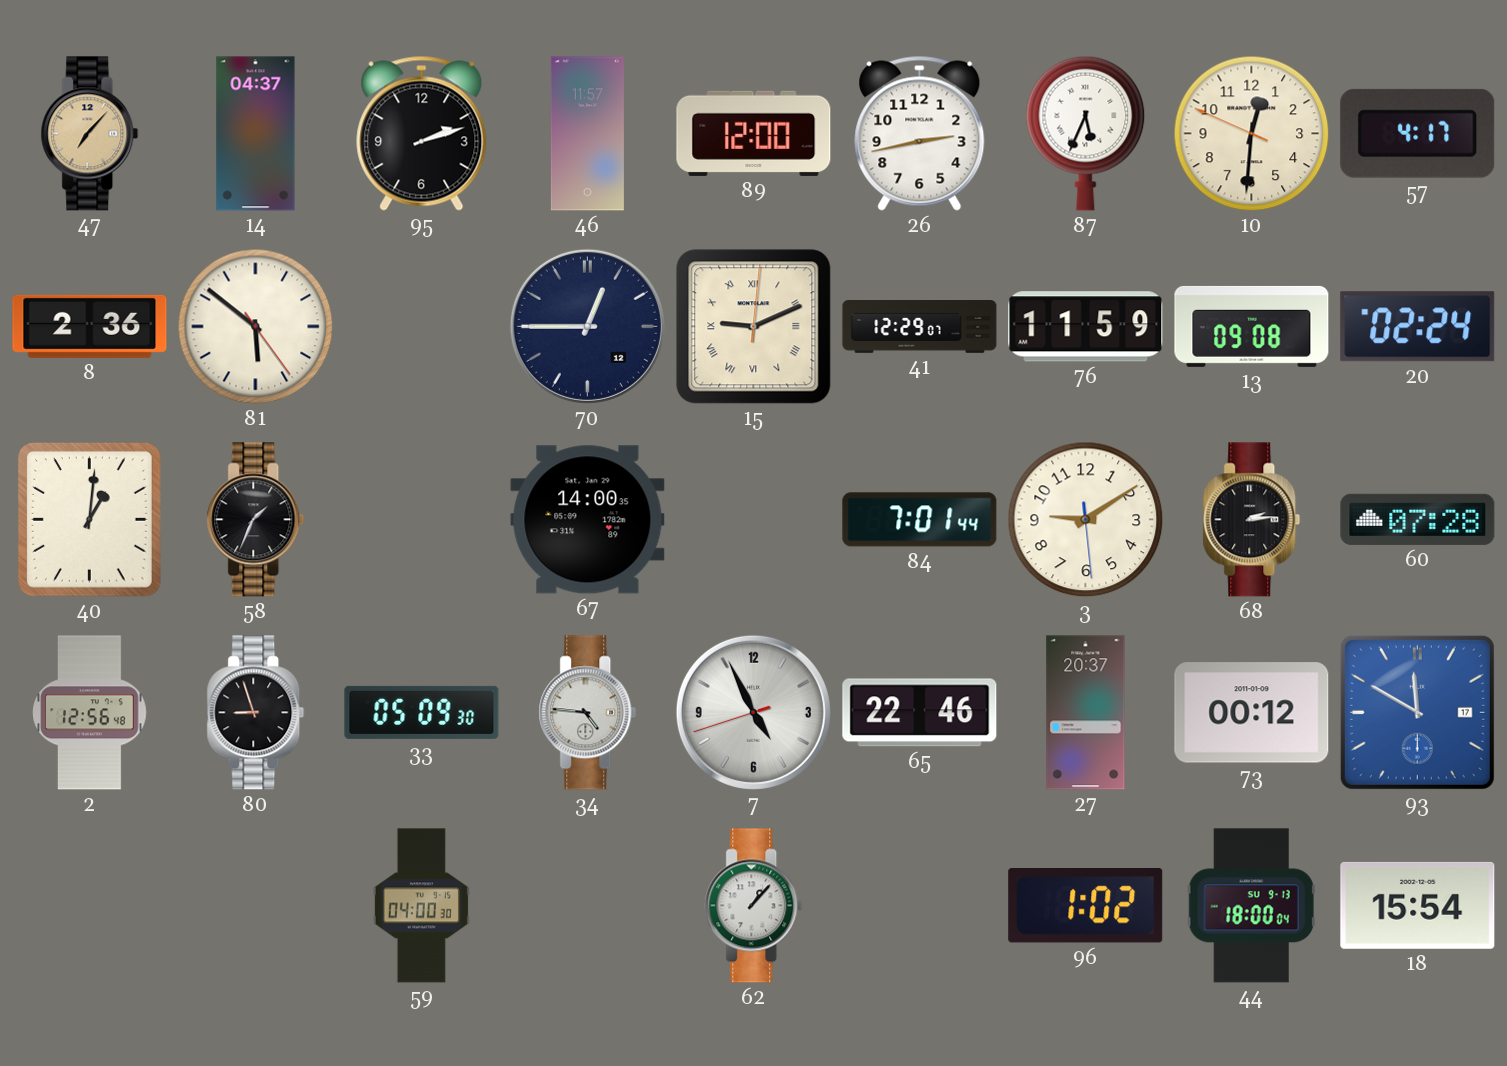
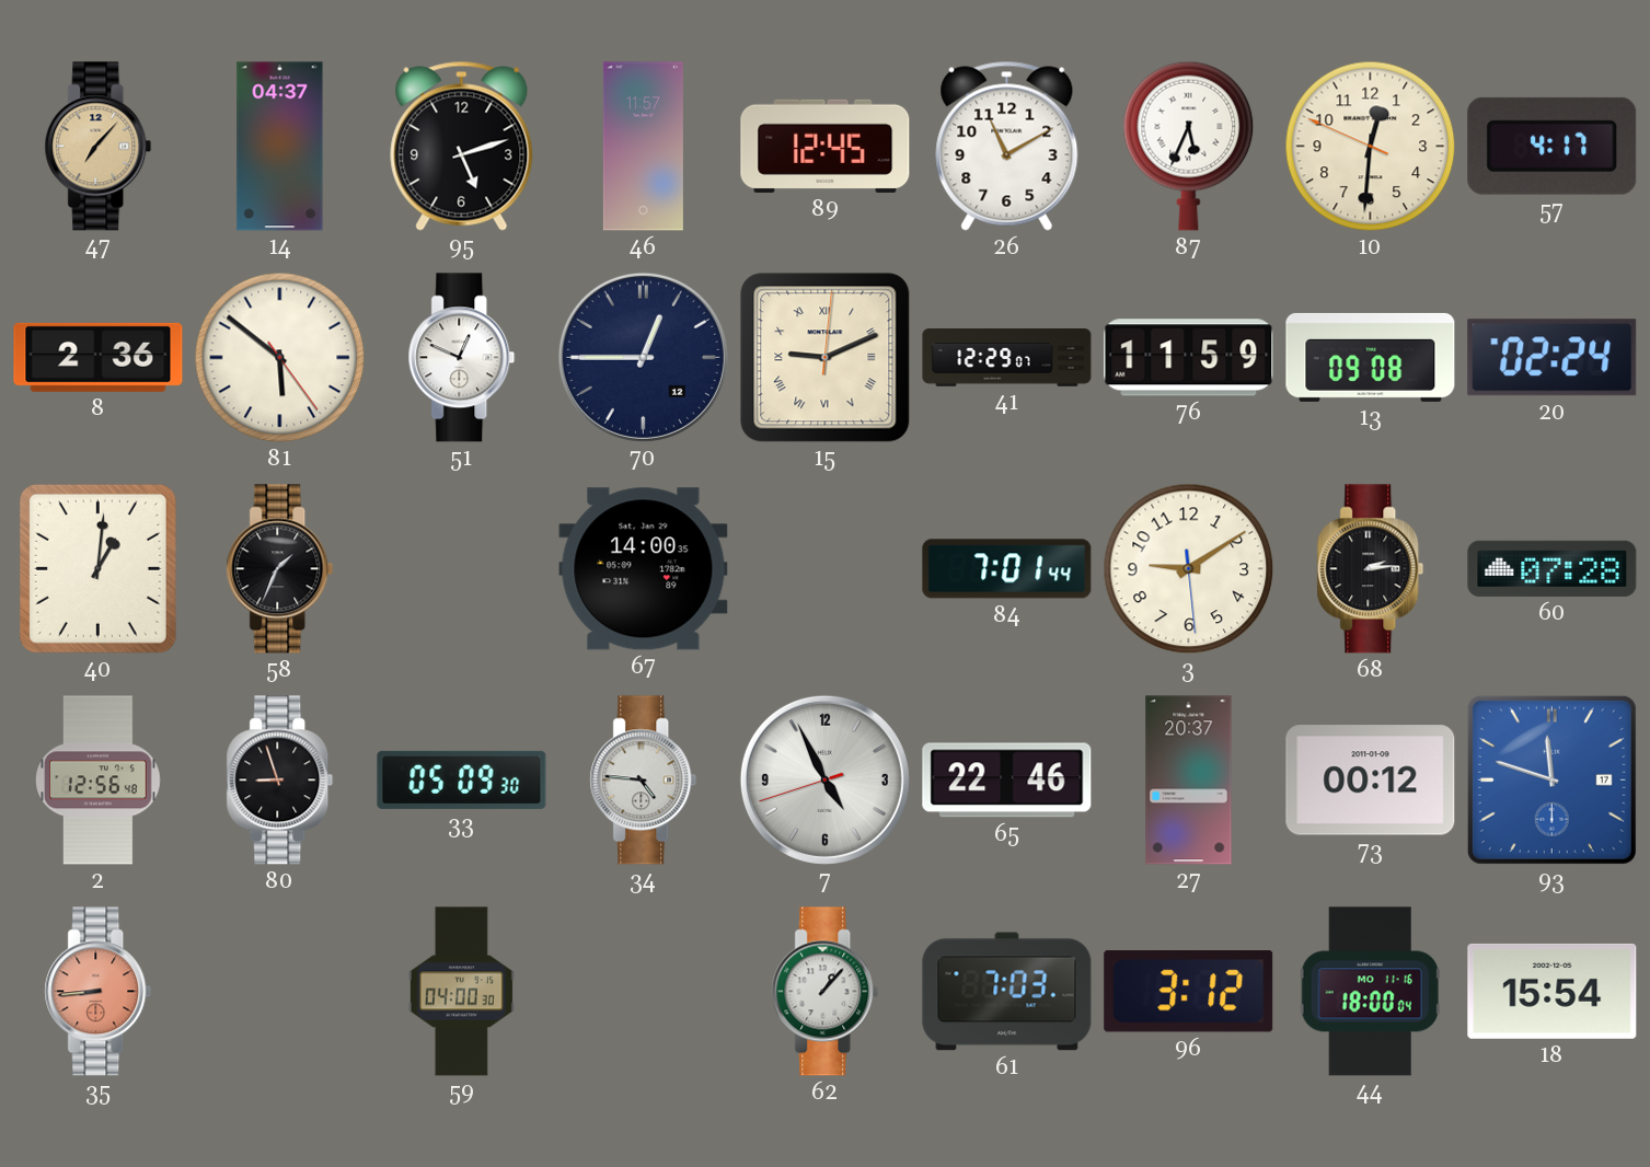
95: 2:12 -> 5:12 (462, 146)
89: 12:00 -> 12:45 (826, 146)
26: 2:43 -> 11:10 (1007, 146)
51: none -> 12:49 (462, 358)
93: 11:50 -> 11:48 (1551, 779)
35: none -> 8:44 (99, 992)
61: none -> 7:03 (1007, 992)
96: 1:02 -> 3:12 (1189, 991)
44 date: SU 9-13 -> MO 11-16 (1370, 992)
